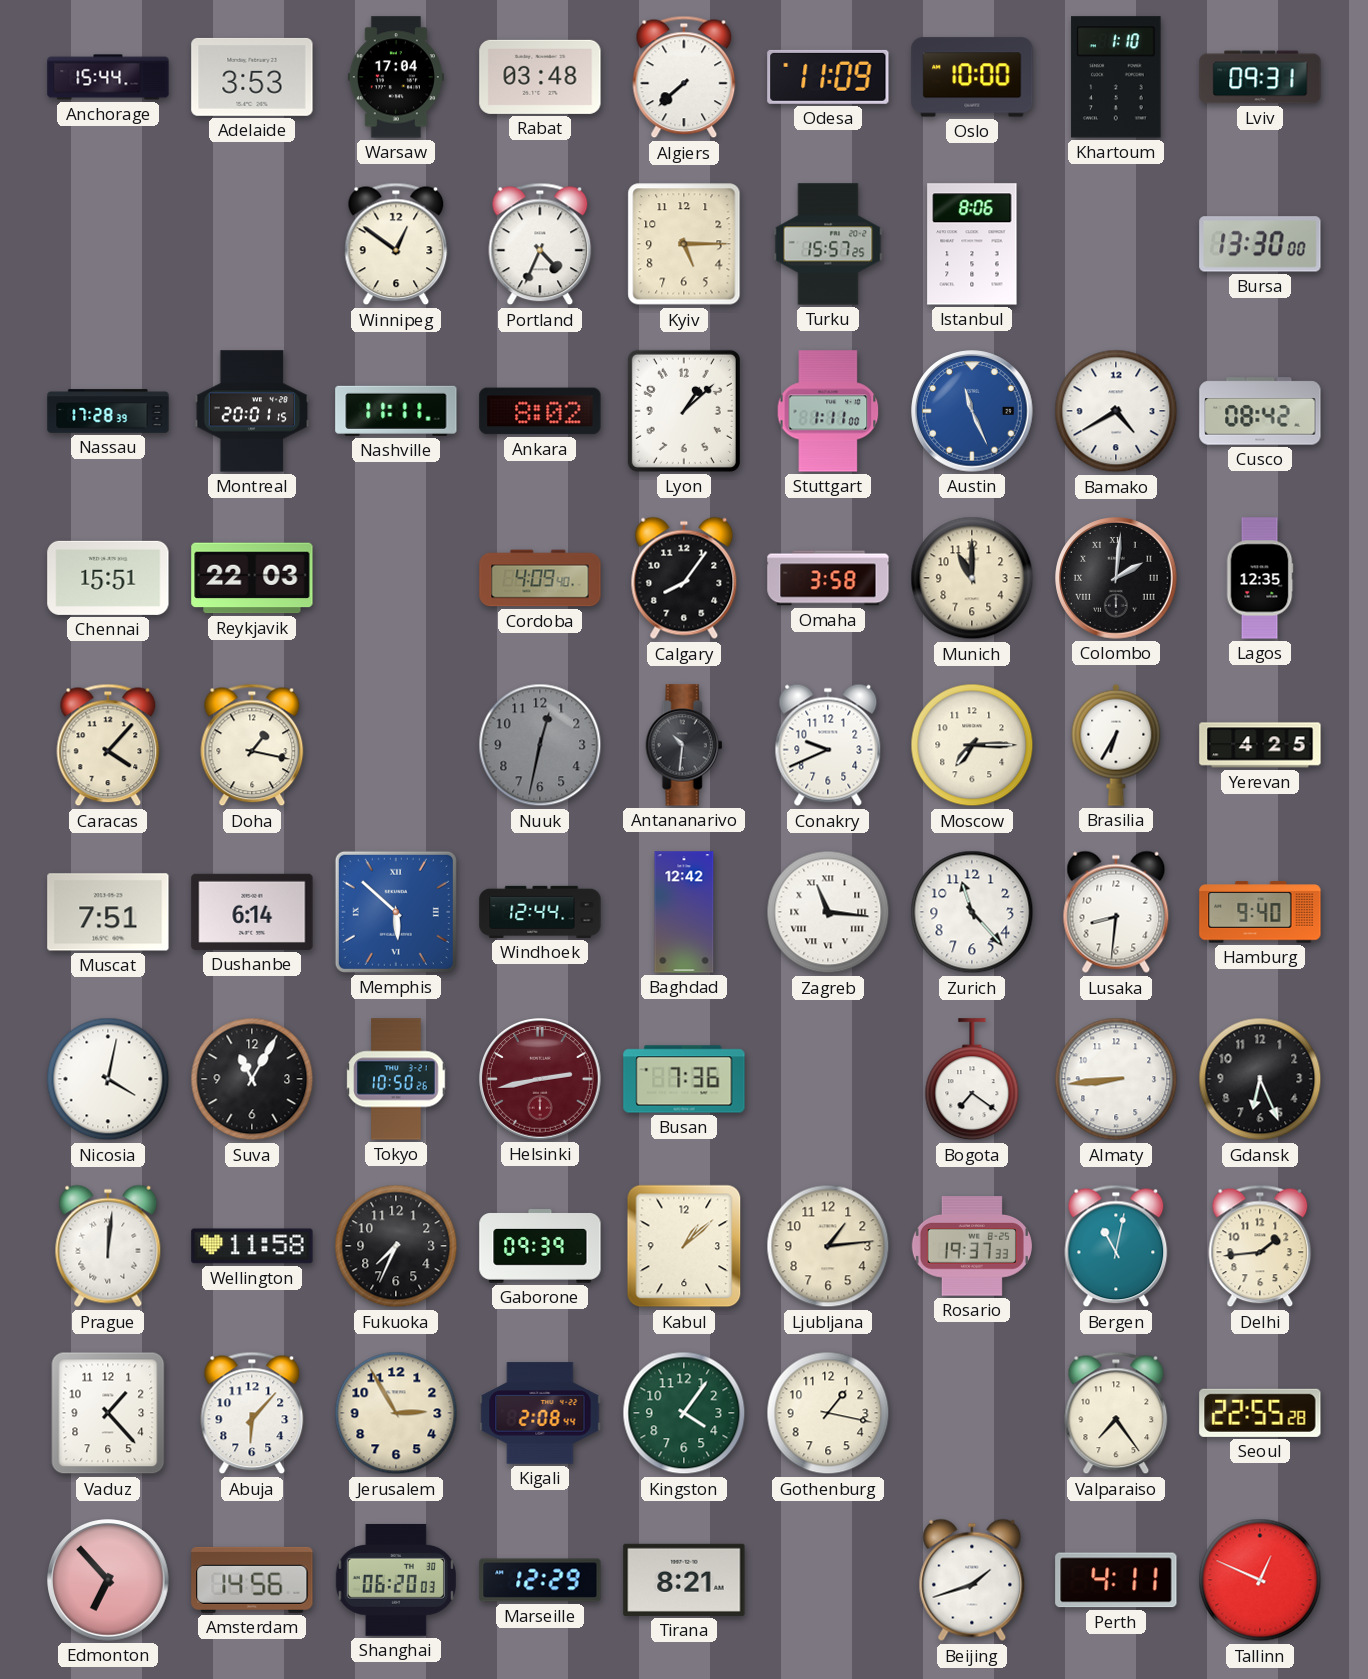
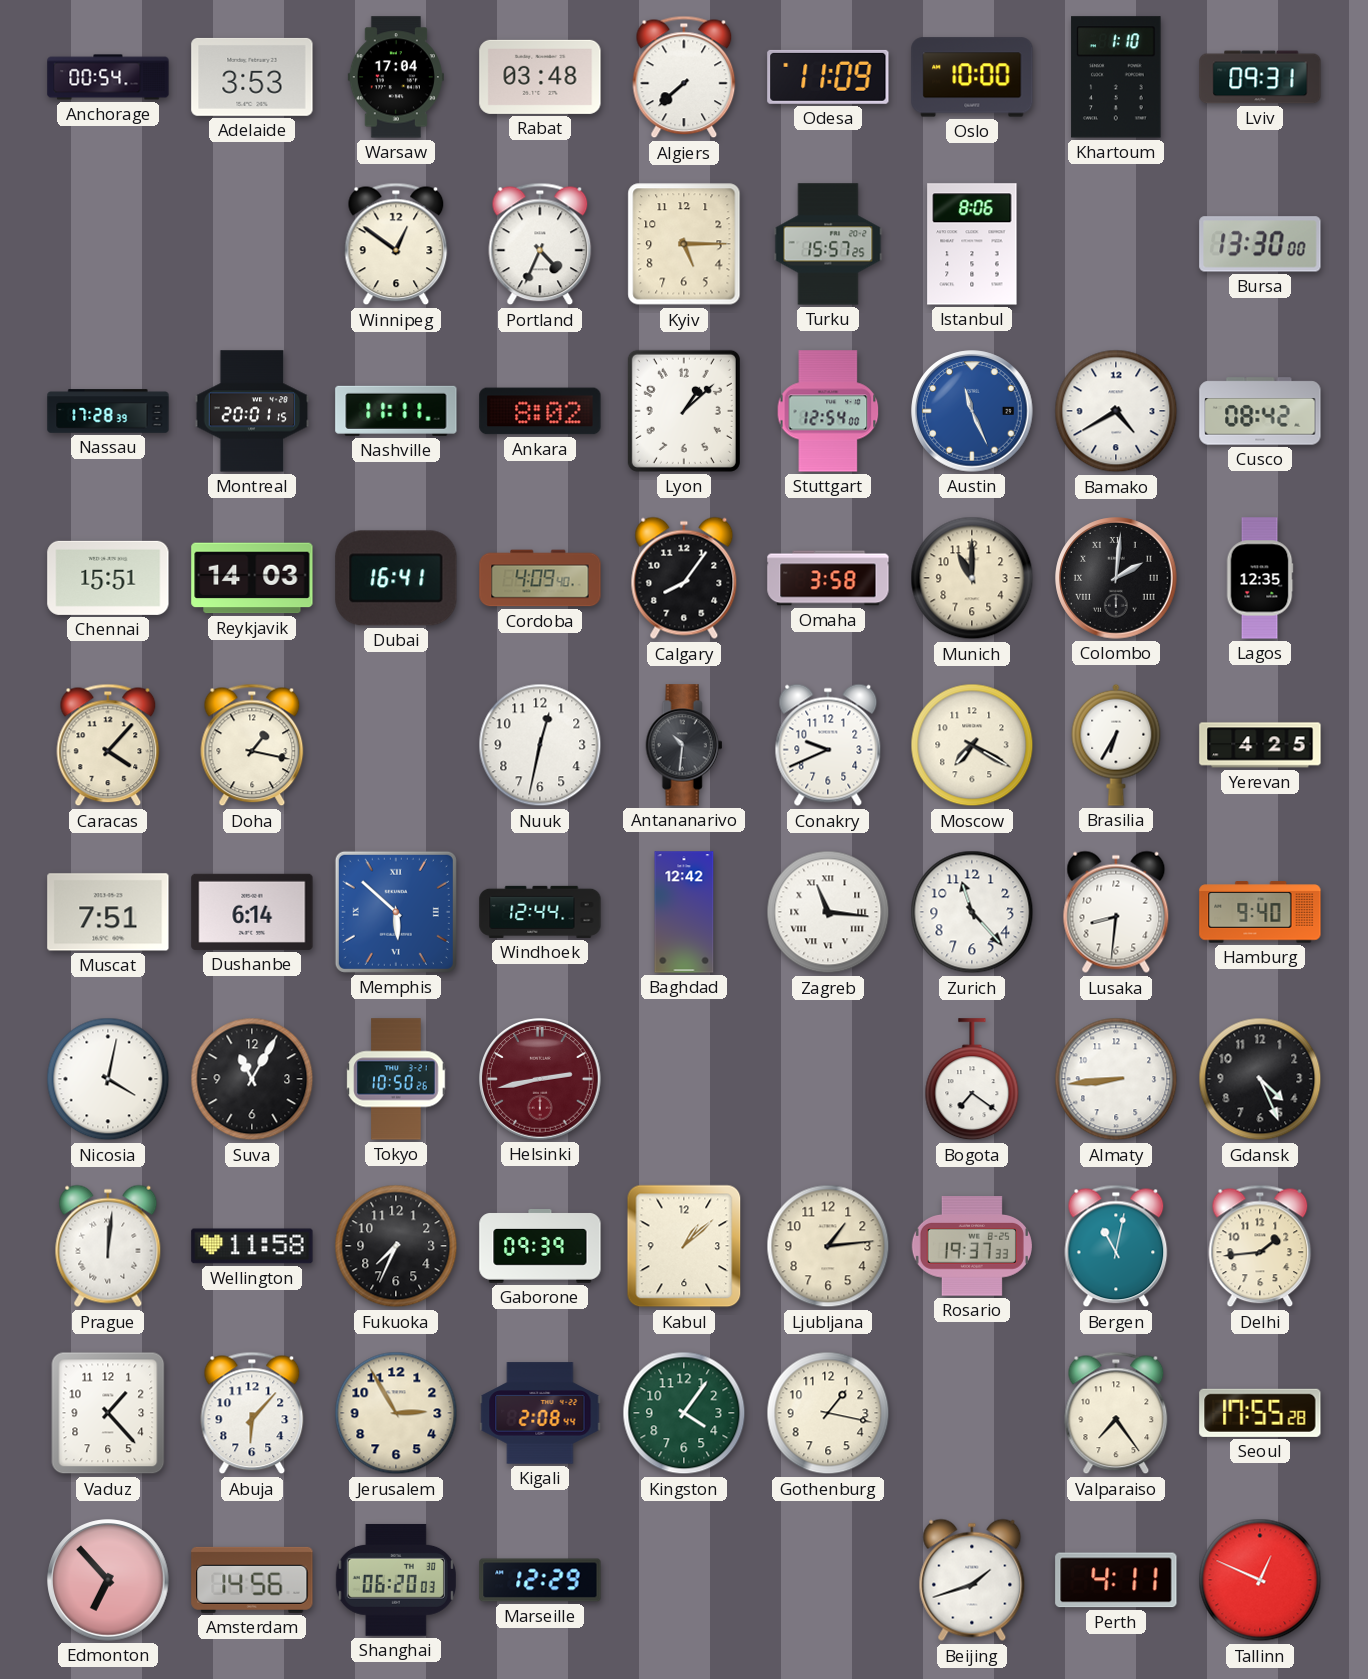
Anchorage: 15:44 -> 00:54 (108, 77)
Stuttgart: 1:11 -> 12:54 (828, 411)
Reykjavik: 22:03 -> 14:03 (252, 578)
Dubai: none -> 16:41 (396, 578)
Nuuk dial: grey -> white (540, 745)
Moscow: 7:15 -> 7:20 (972, 745)
Busan: 7:36 -> none (684, 1079)
Gdansk: 6:26 -> 4:26 (1260, 1079)
Seoul: 22:55 -> 17:55 (1260, 1413)
Tirana: 8:21 -> none (684, 1580)
